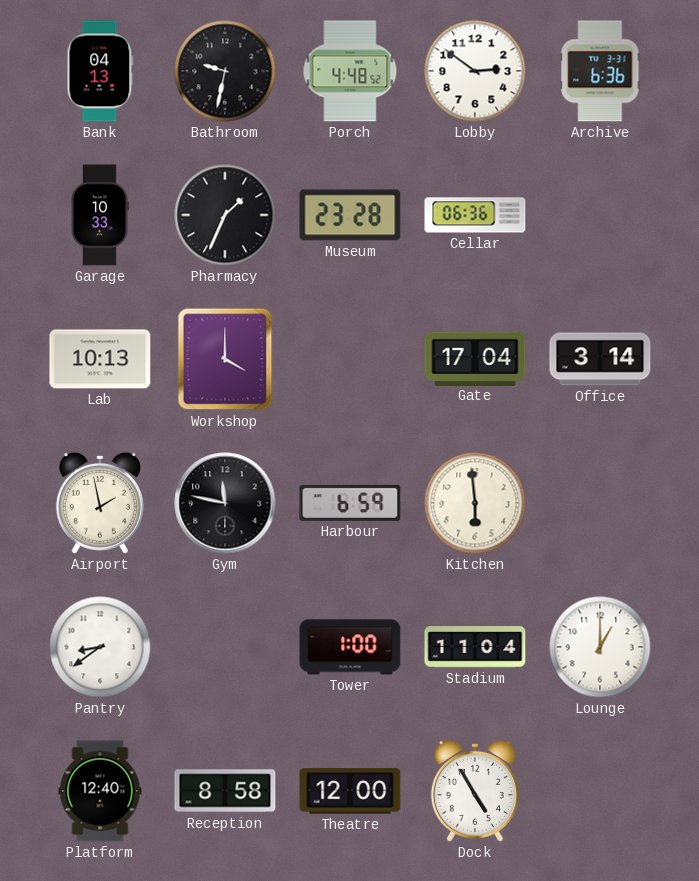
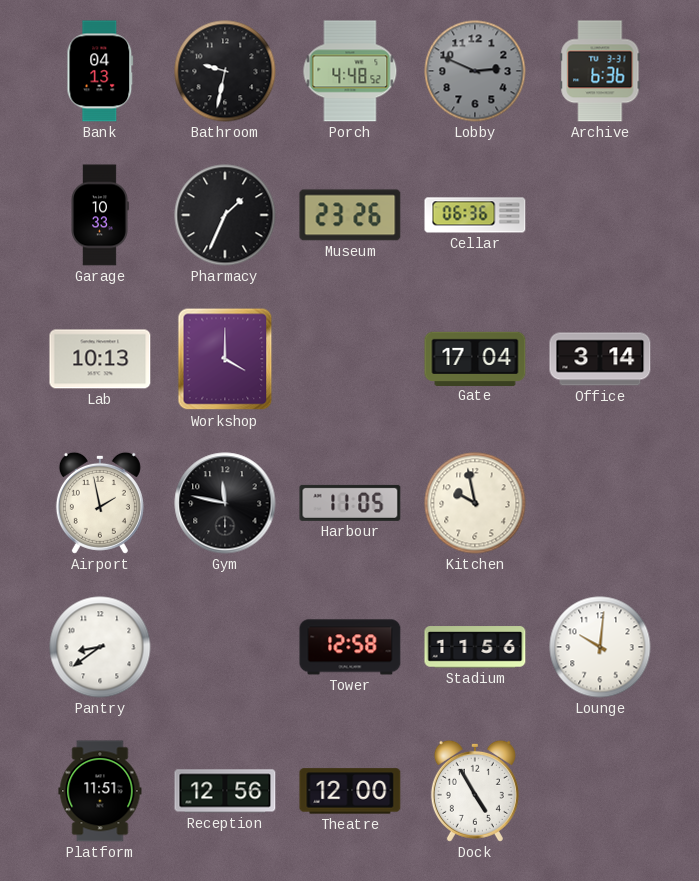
Lobby: 2:51 -> 2:49 (475, 71)
Lobby dial: white -> grey (475, 71)
Museum: 23:28 -> 23:26 (350, 215)
Harbour: 6:59 -> 11:05 (350, 503)
Kitchen: 5:59 -> 9:58 (475, 503)
Tower: 1:00 -> 12:58 (350, 647)
Stadium: 11:04 -> 11:56 (475, 647)
Lounge: 1:00 -> 10:01 (600, 647)
Platform: 12:40 -> 11:51 (100, 791)
Reception: 8:58 -> 12:56 (225, 791)
